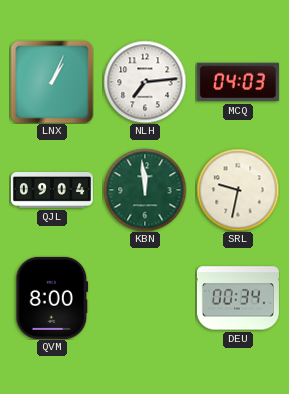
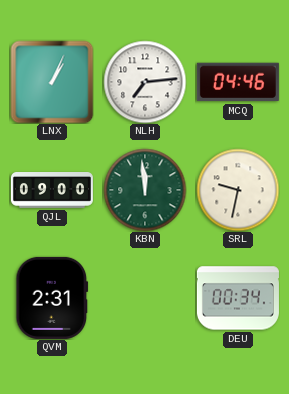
MCQ: 04:03 -> 04:46 (238, 82)
QJL: 09:04 -> 09:00 (52, 190)
QVM: 8:00 -> 2:31 (52, 298)
